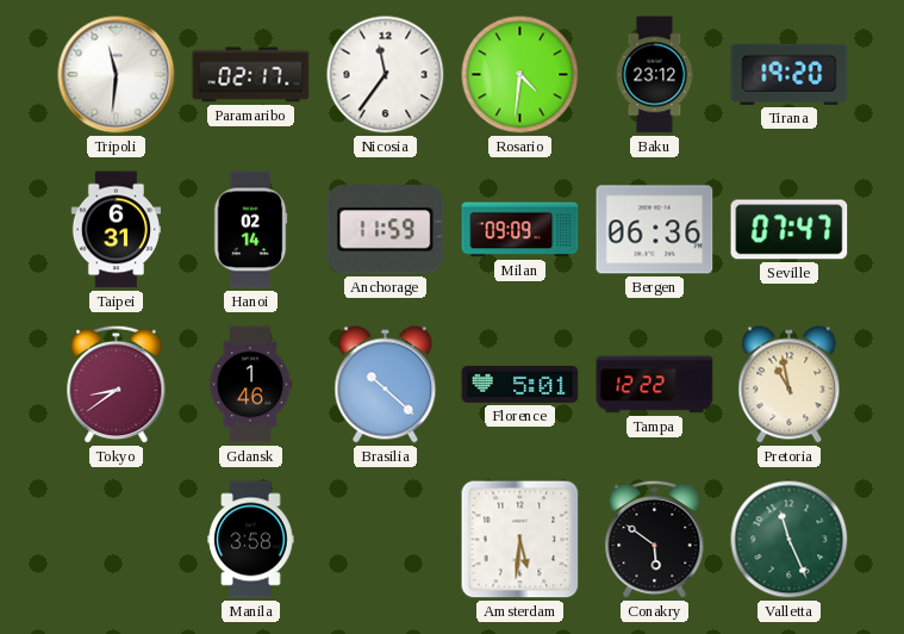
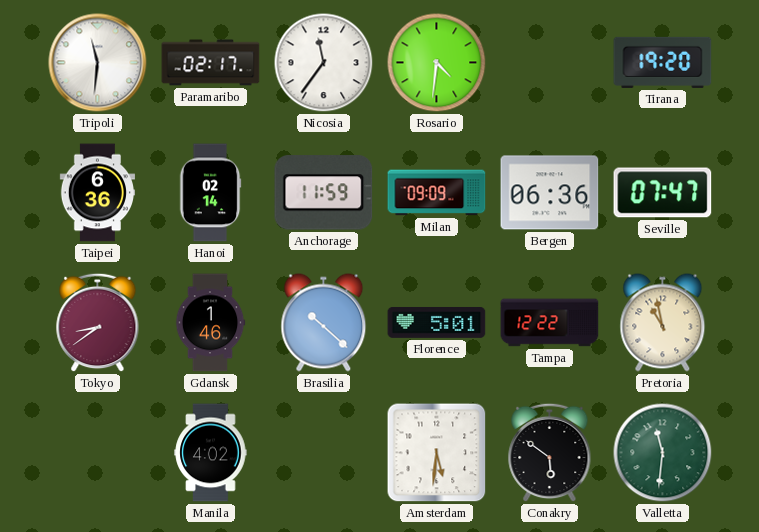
Baku: 23:12 -> none (655, 75)
Taipei: 6:31 -> 6:36 (97, 193)
Manila: 3:58 -> 4:02 (211, 453)
Valletta: 11:26 -> 11:31 (663, 453)
